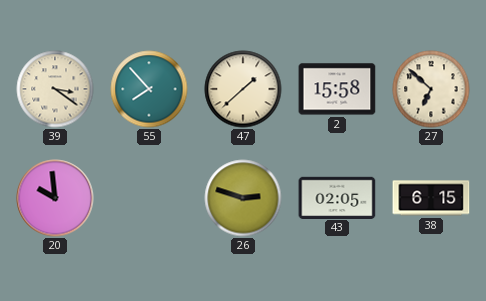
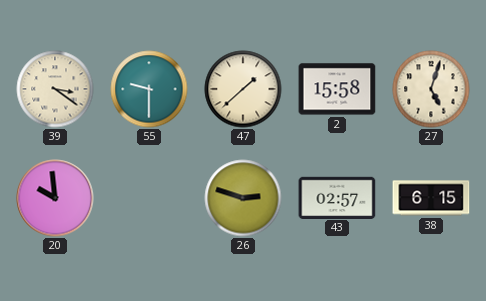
55: 7:53 -> 9:30 (149, 89)
27: 6:52 -> 5:03 (431, 89)
43: 02:05 -> 02:57 (337, 197)
